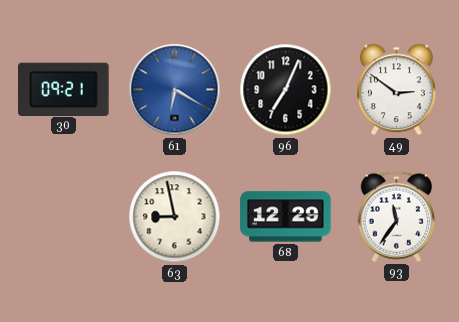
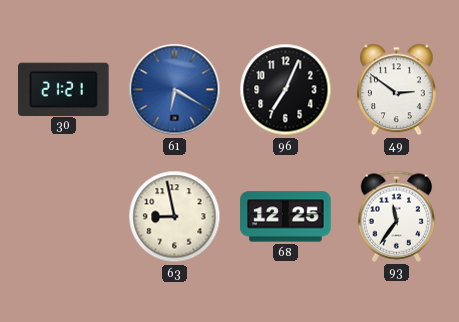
30: 09:21 -> 21:21 (64, 89)
68: 12:29 -> 12:25 (286, 217)
